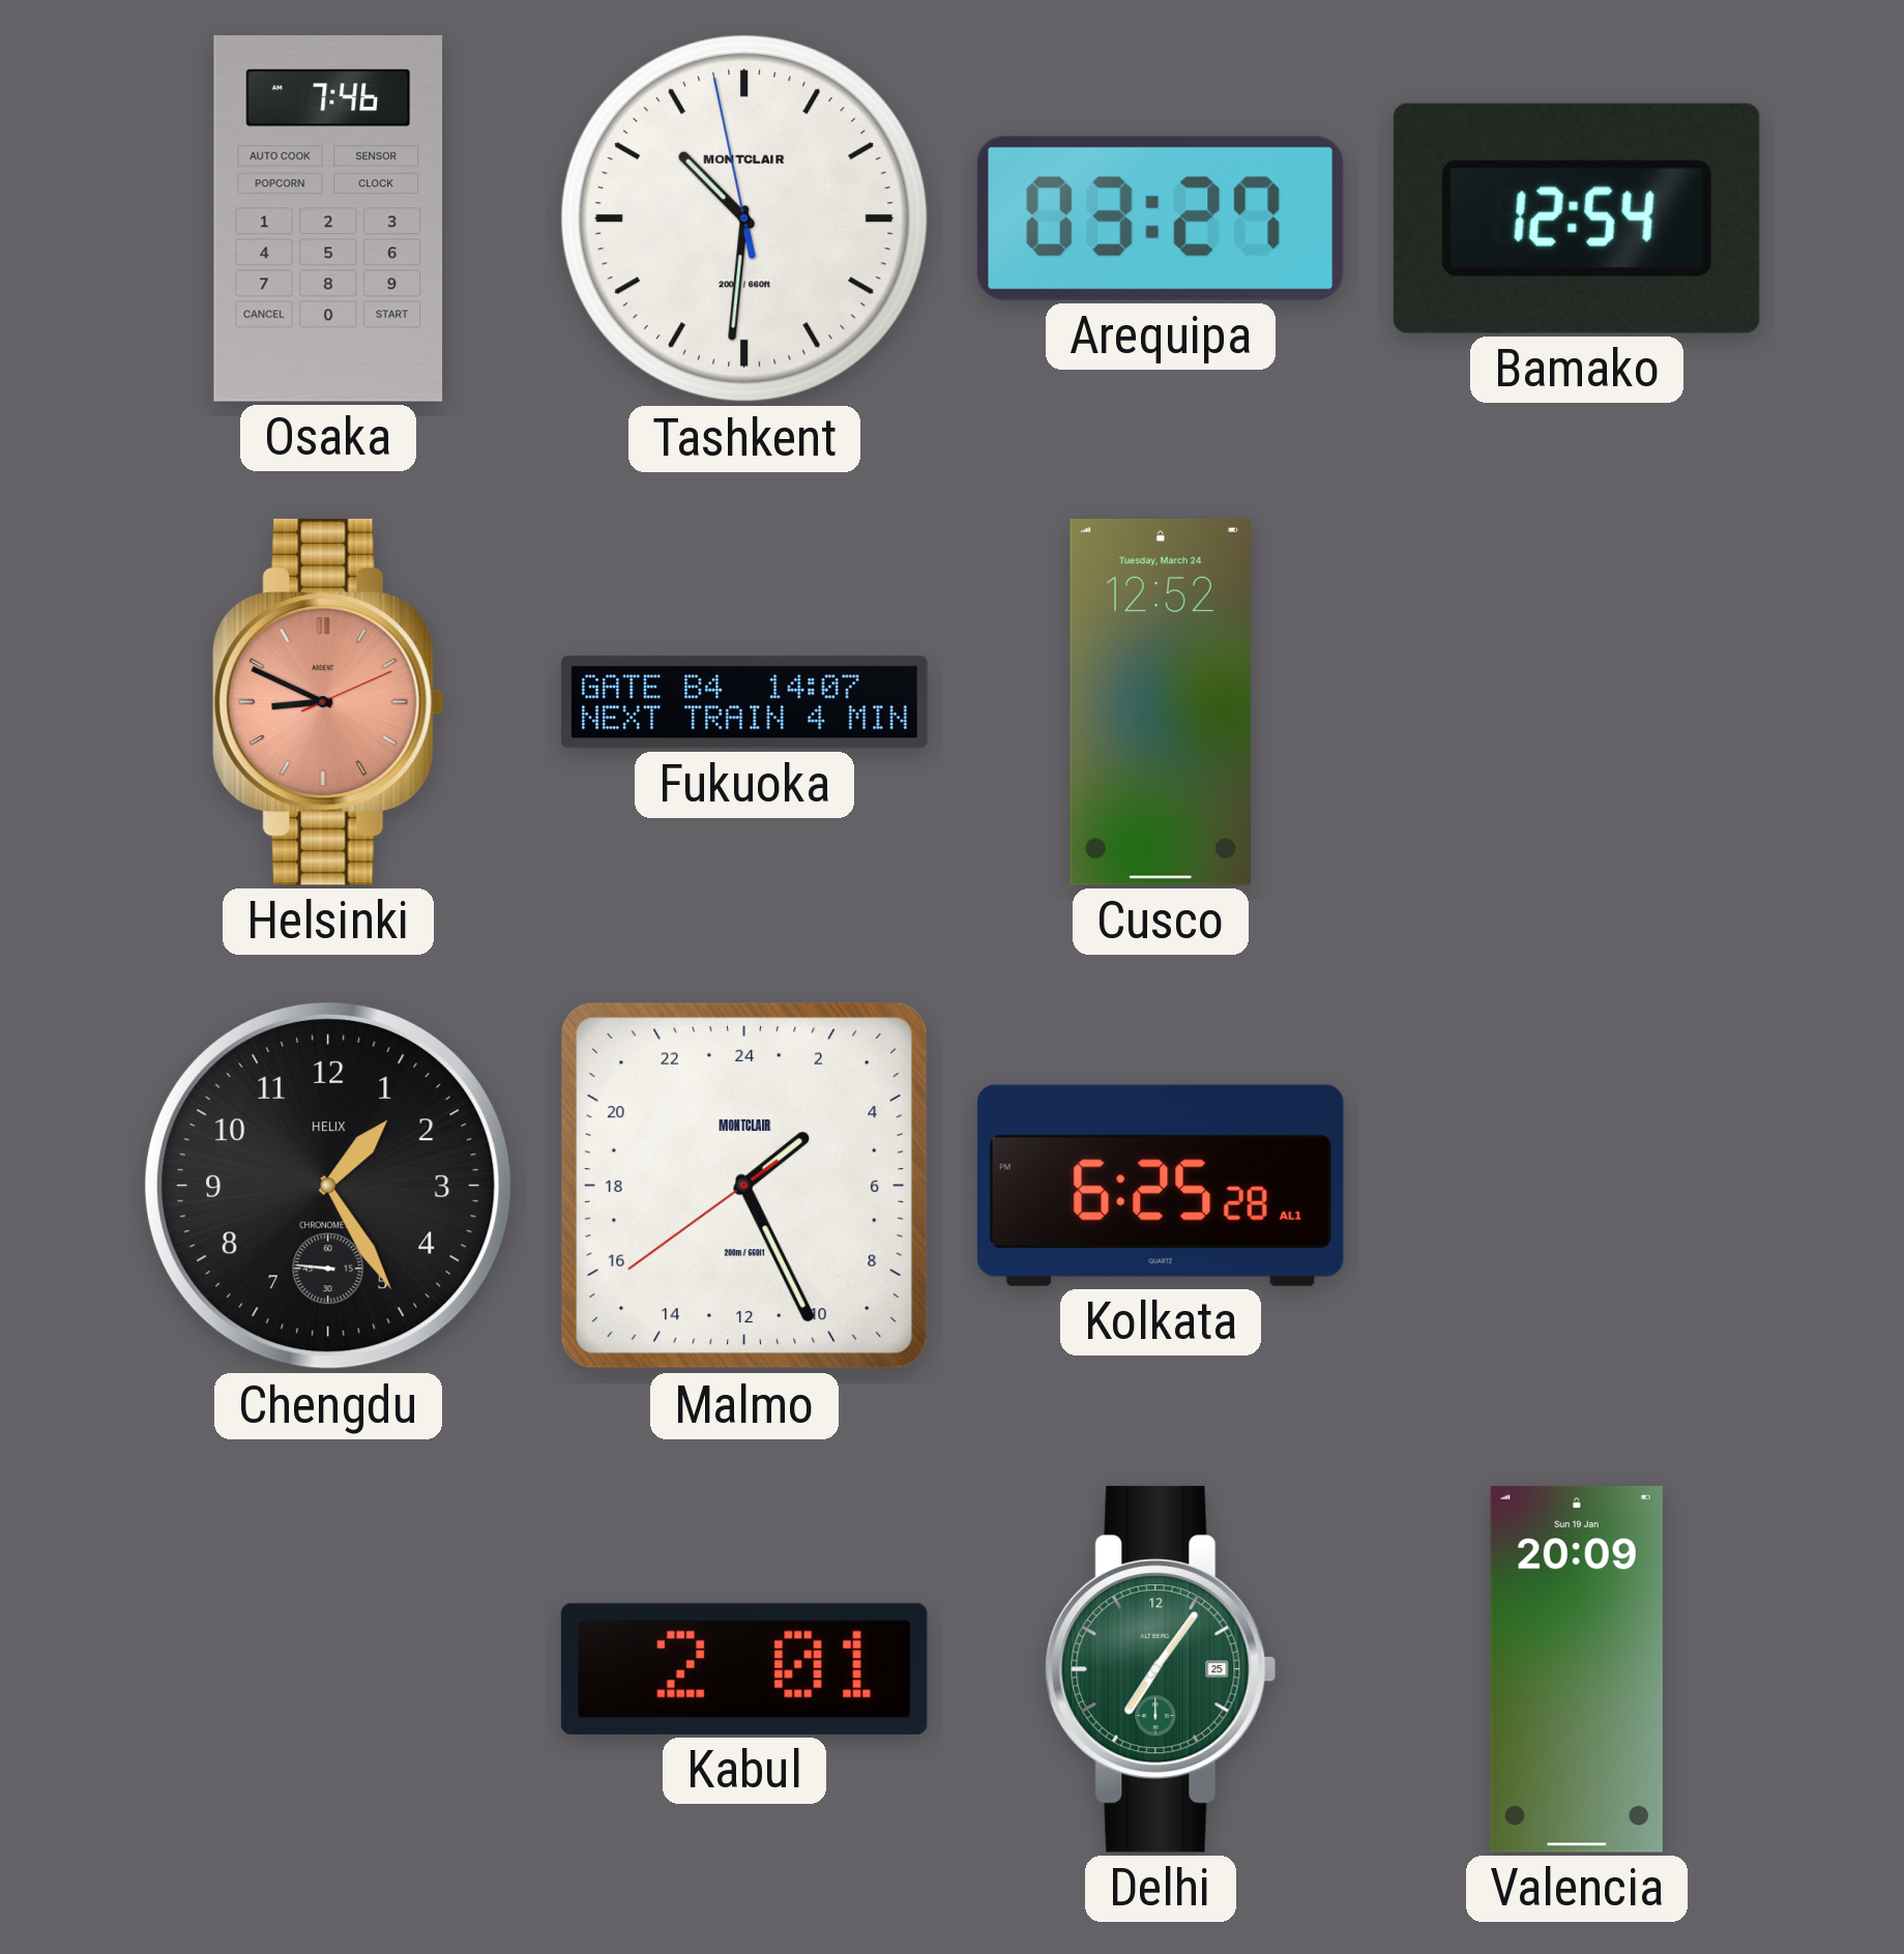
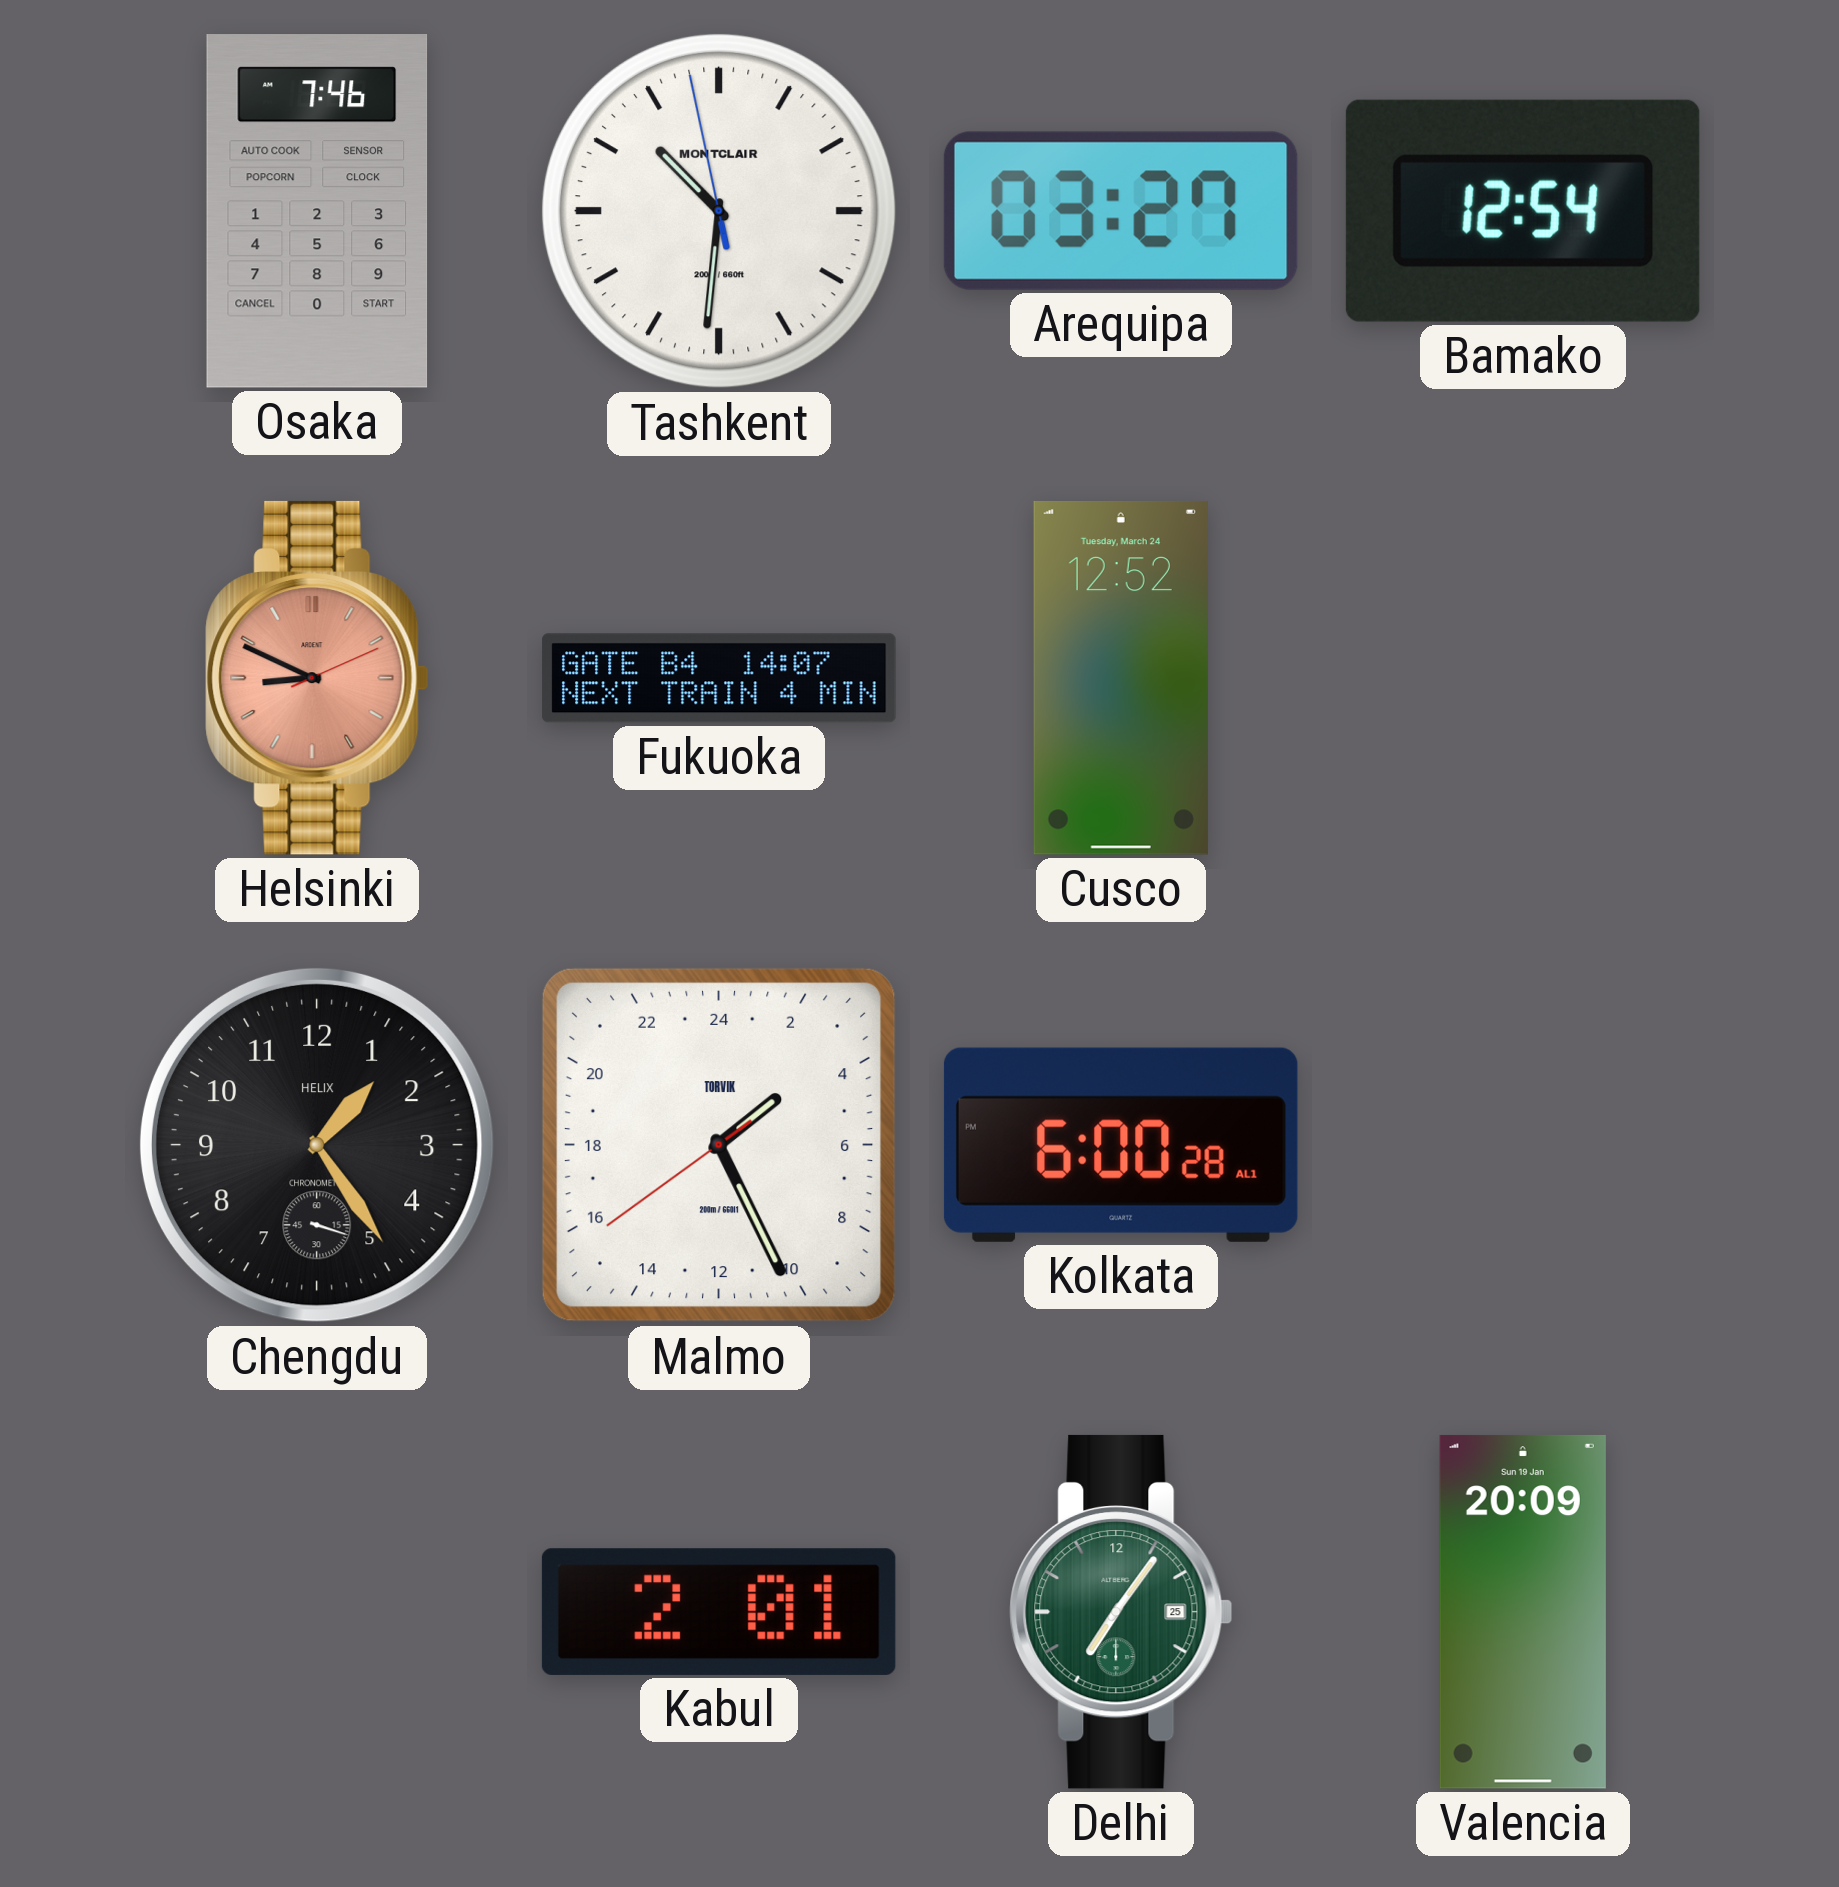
Chengdu: 1:24:46 -> 1:24:18 (317, 1145)
Malmo brand: MONTCLAIR -> TORVIK (719, 1145)
Kolkata: 6:25 -> 6:00 (1121, 1145)
